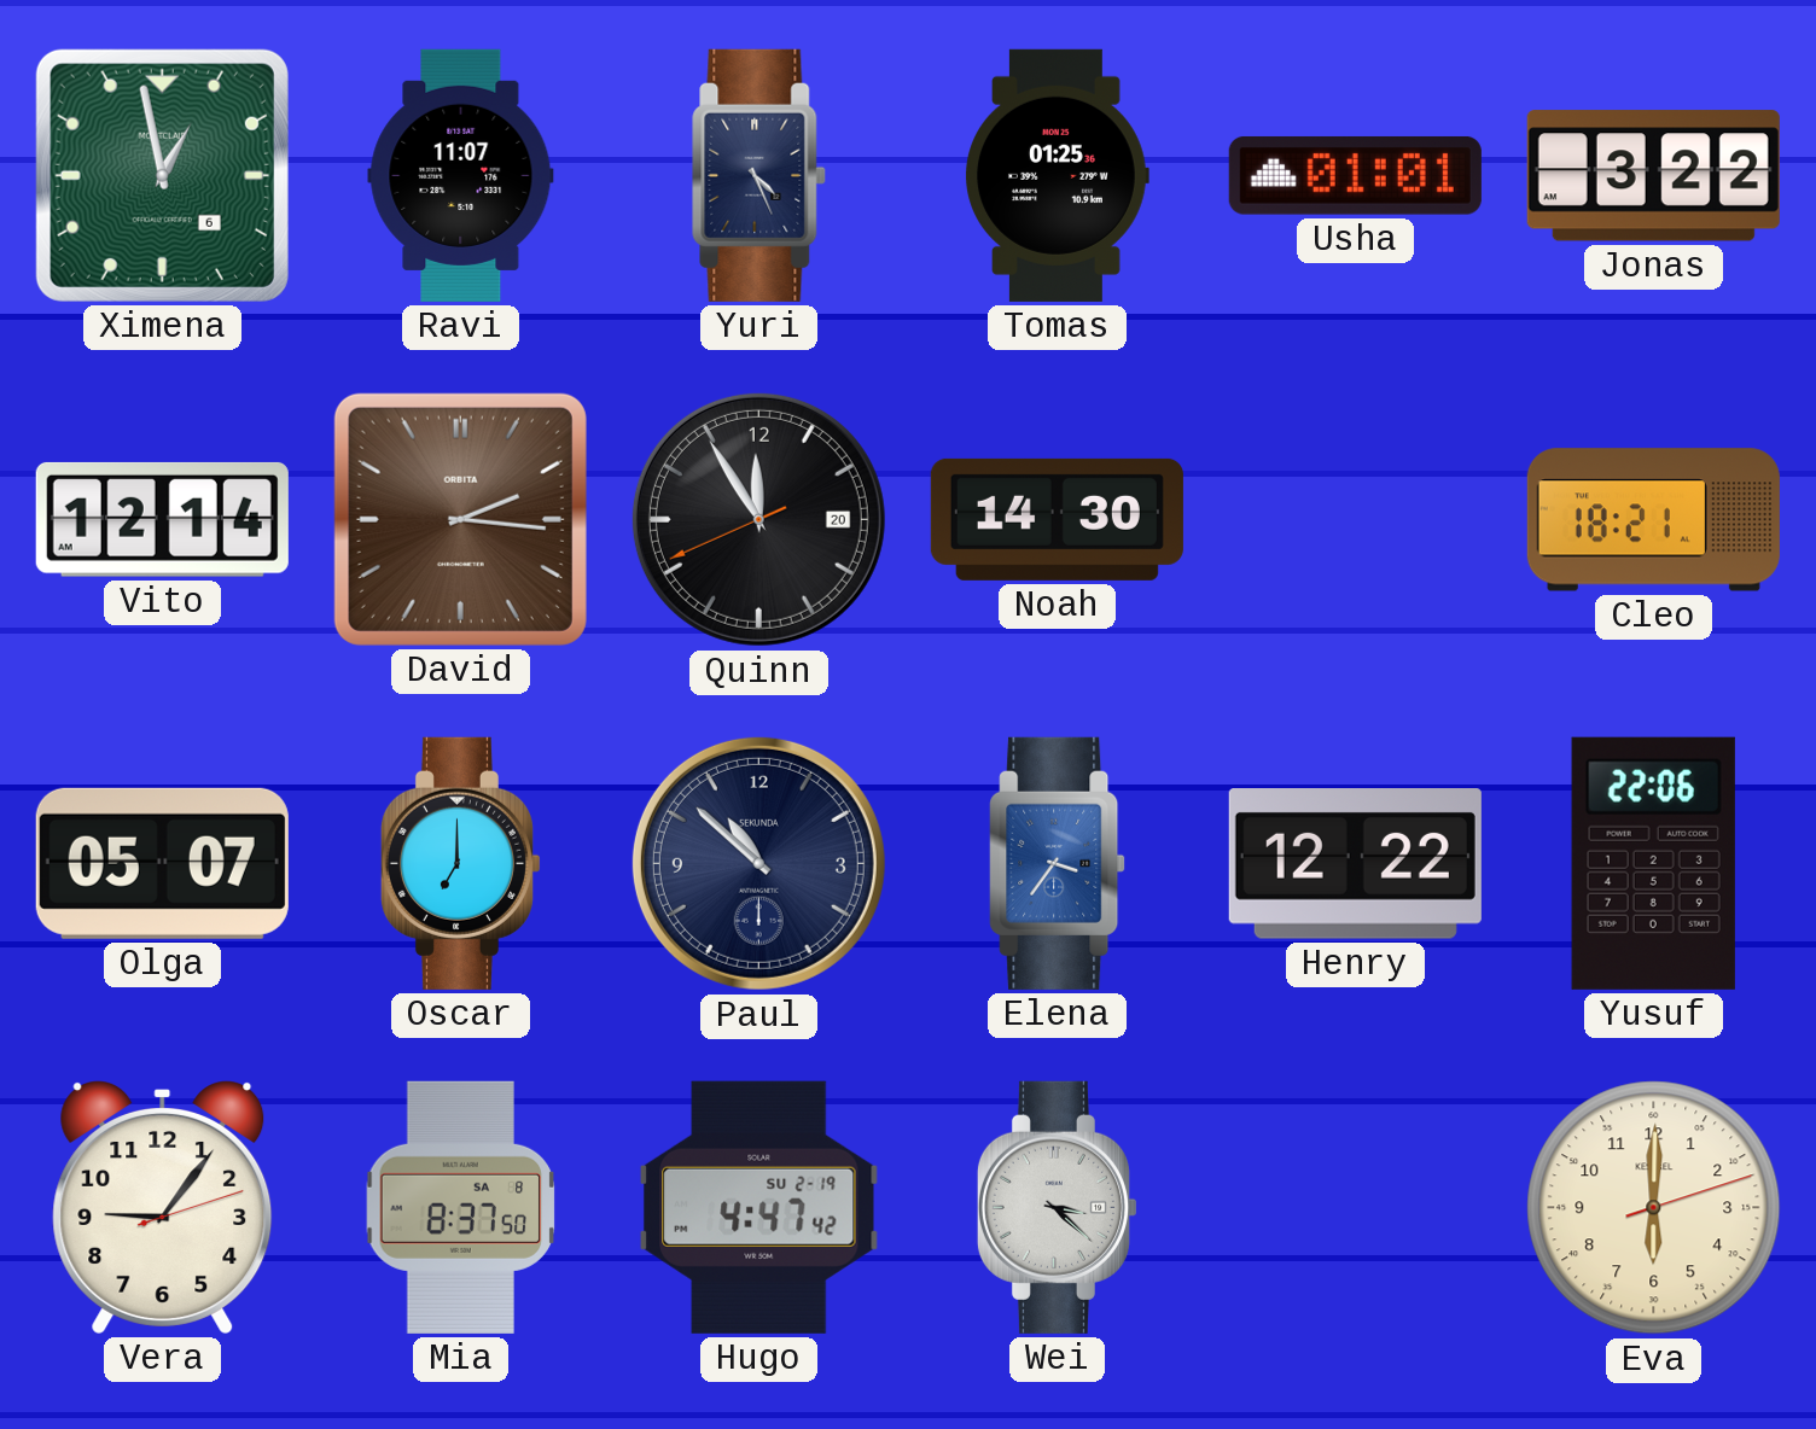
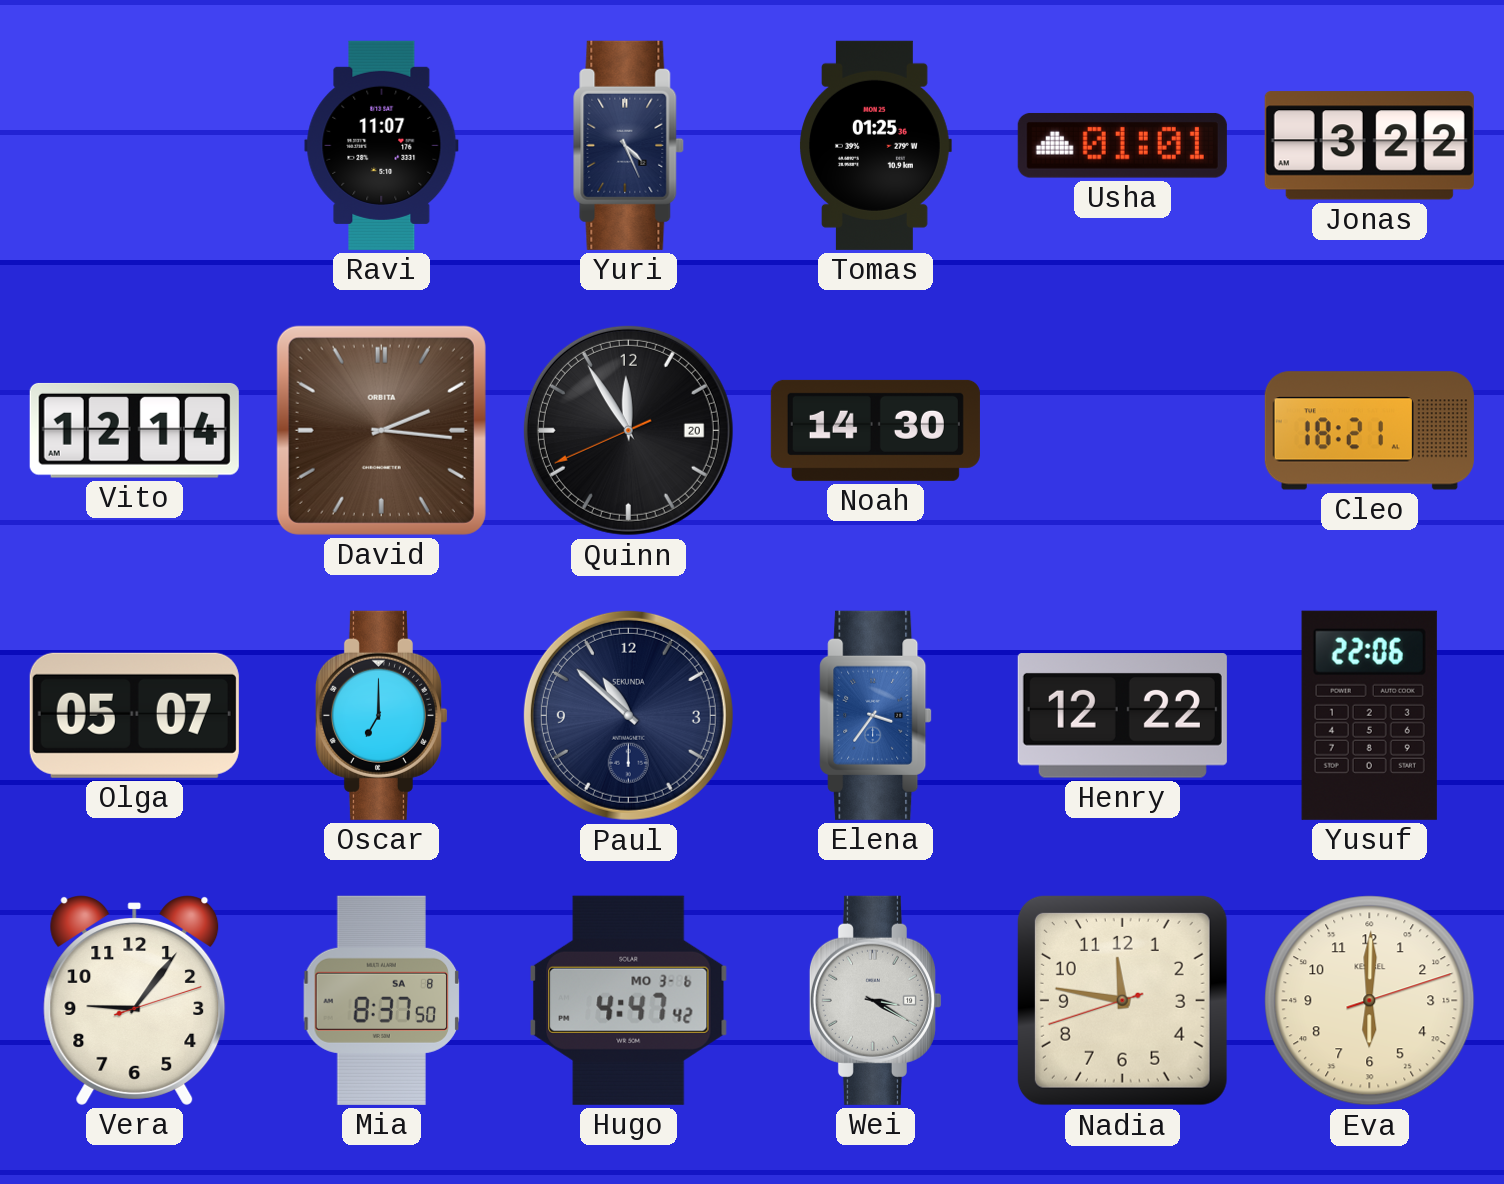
Ximena: 12:58 -> none (162, 175)
Hugo date: SU 2-19 -> MO 3-6 (629, 1000)
Wei: 3:22 -> 3:20 (875, 1000)
Nadia: none -> 11:46 (1122, 1000)
